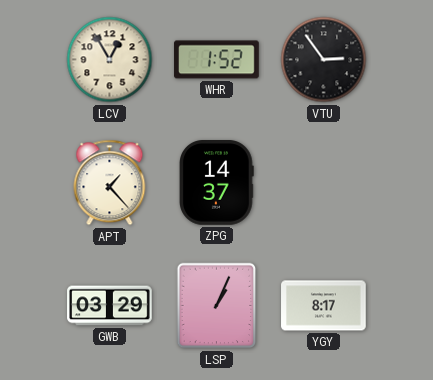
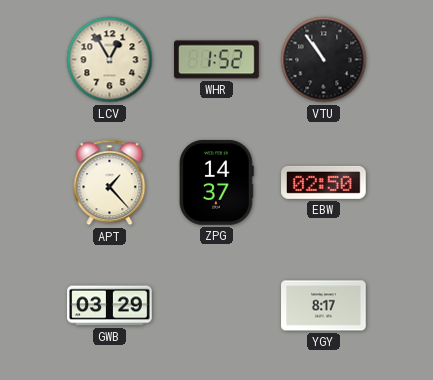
VTU: 2:54 -> 10:54 (324, 60)
EBW: none -> 02:50 (324, 182)
LSP: 1:04 -> none (217, 306)
